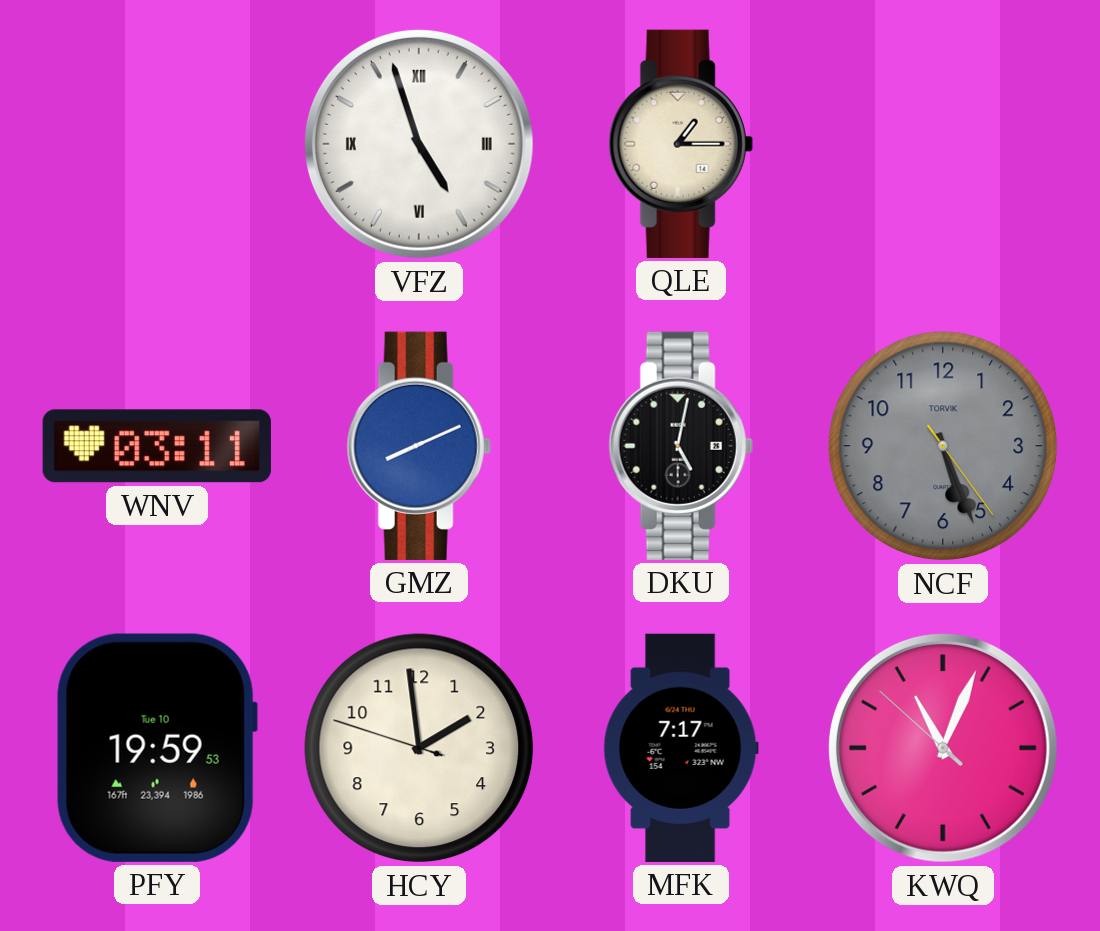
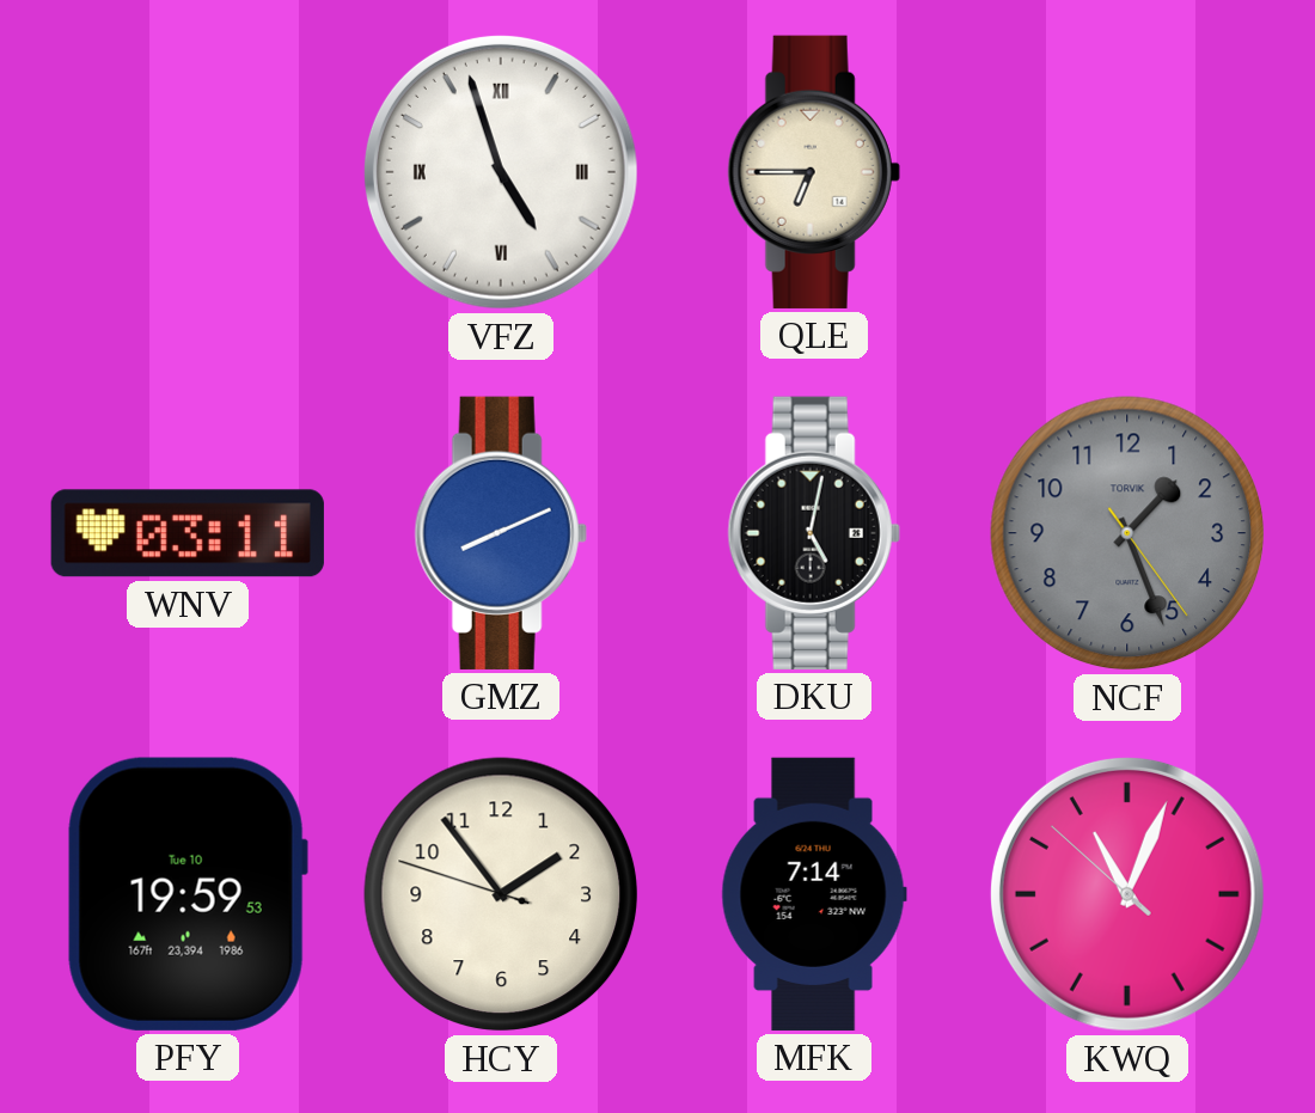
QLE: 1:15 -> 6:45 (814, 172)
NCF: 5:26 -> 1:26 (1127, 533)
HCY: 1:58 -> 1:53 (501, 894)
MFK: 7:17 -> 7:14 (814, 894)
